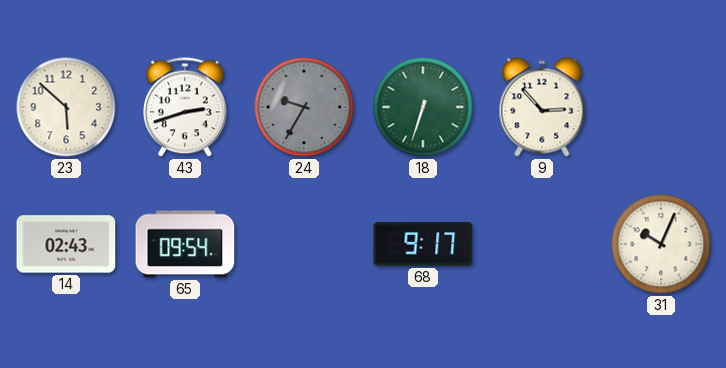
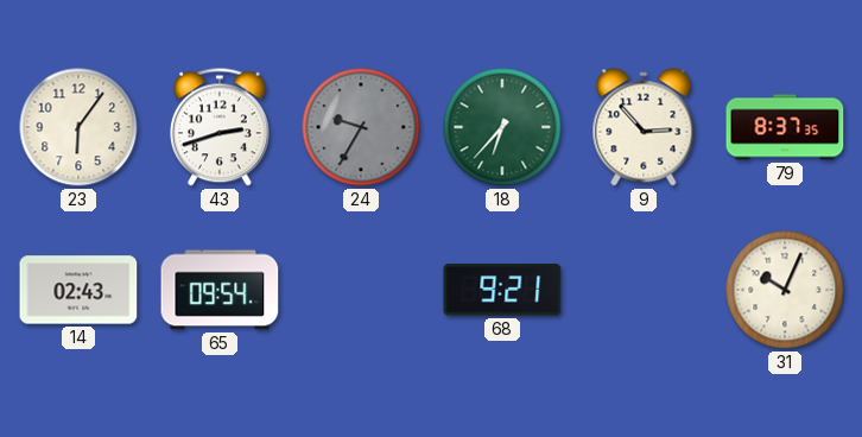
23: 5:52 -> 6:06 (78, 127)
18: 6:33 -> 6:37 (502, 127)
79: none -> 8:37 (785, 127)
68: 9:17 -> 9:21 (502, 290)
